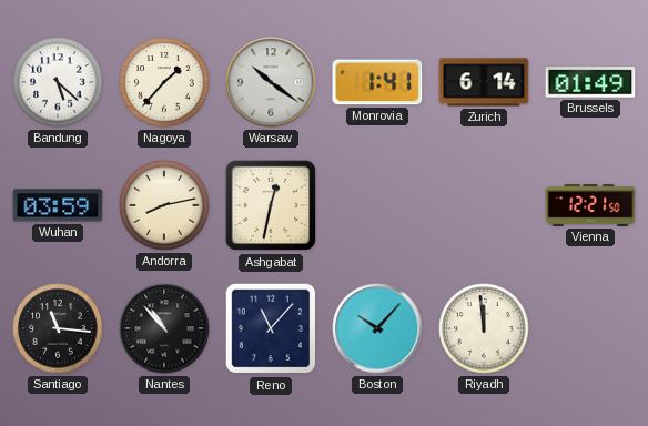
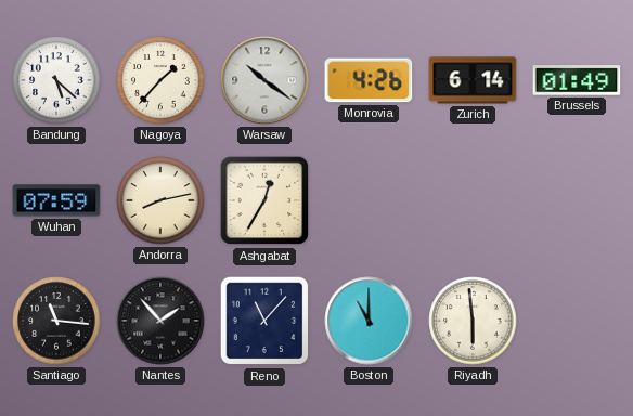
Monrovia: 1:41 -> 4:26 (369, 80)
Wuhan: 03:59 -> 07:59 (56, 200)
Ashgabat: 12:32 -> 12:35 (264, 200)
Vienna: 12:21 -> none (590, 205)
Nantes: 10:53 -> 1:53 (160, 321)
Boston: 10:07 -> 11:00 (369, 321)
Riyadh: 11:59 -> 5:59 (473, 321)
